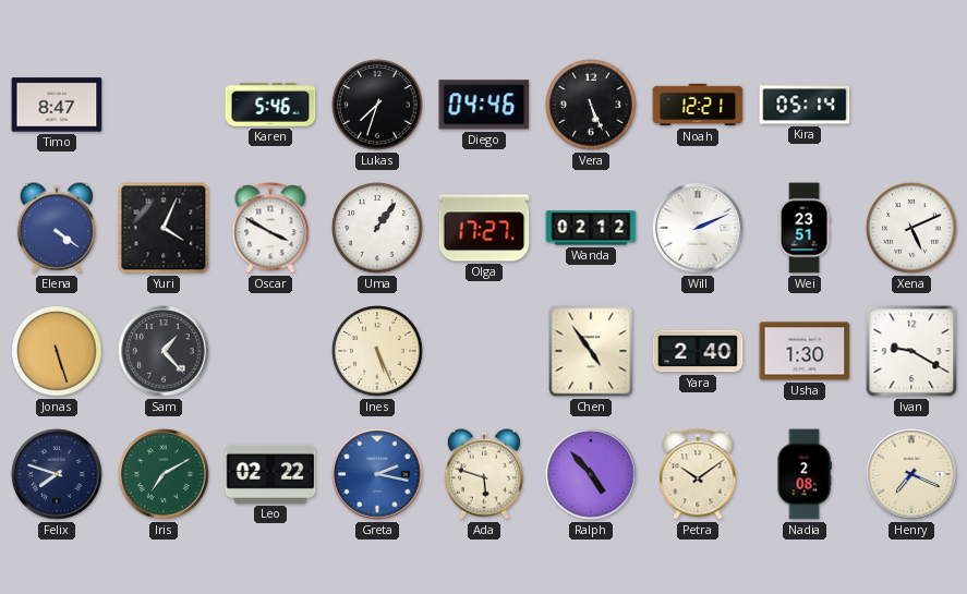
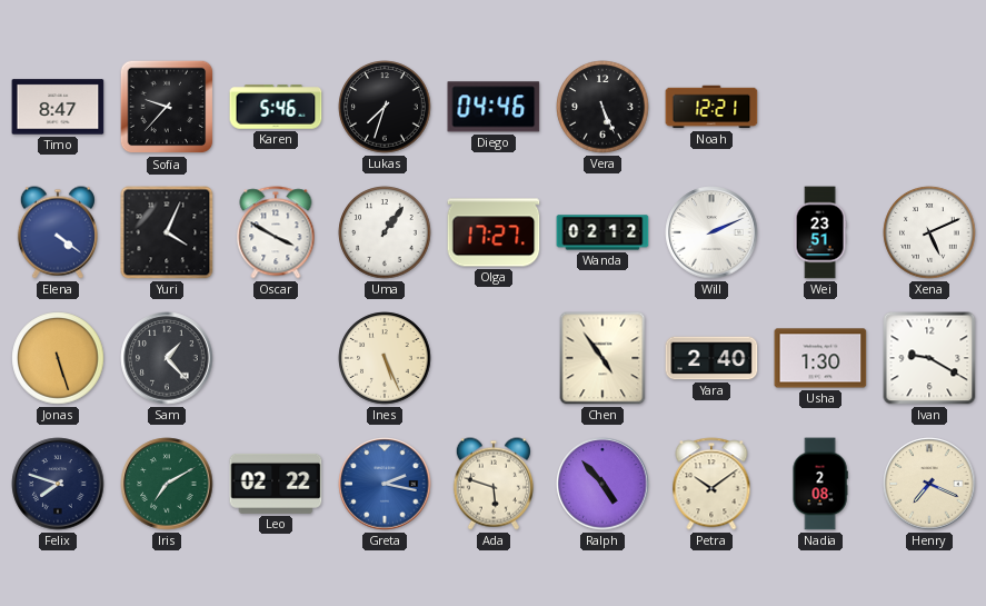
Sofia: none -> 9:37 (167, 107)
Kira: 05:14 -> none (805, 105)
